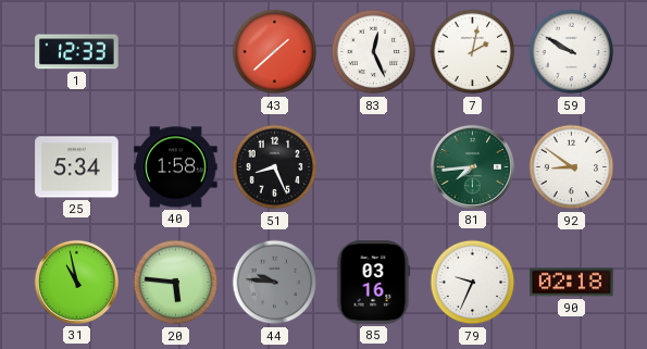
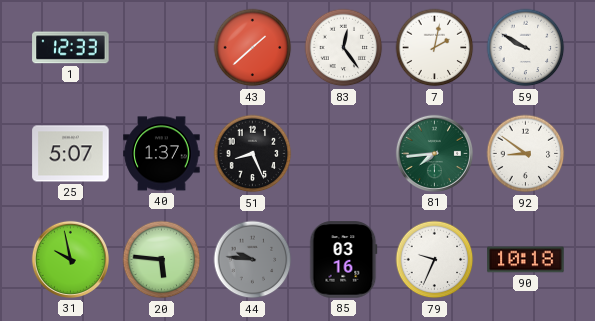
83: 12:26 -> 12:24 (344, 48)
25: 5:34 -> 5:07 (71, 154)
40: 1:58 -> 1:37 (162, 154)
31: 10:58 -> 9:58 (70, 259)
90: 02:18 -> 10:18 (526, 260)
